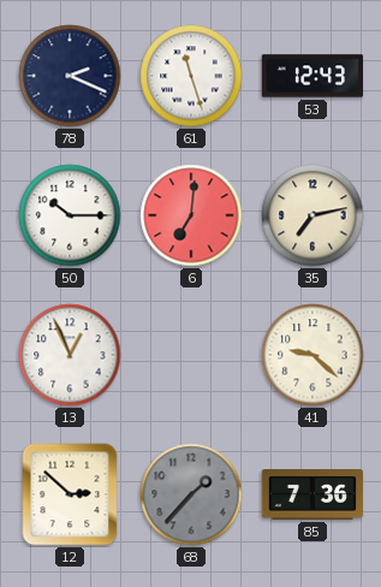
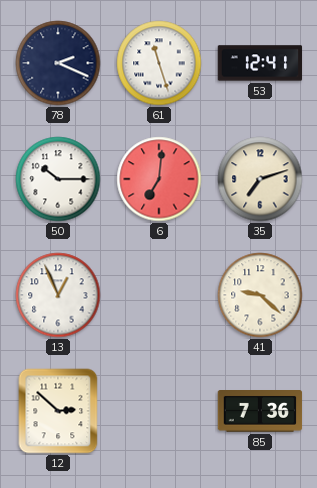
53: 12:43 -> 12:41 (260, 63)
35: 7:13 -> 7:12 (260, 179)
68: 1:37 -> none (191, 494)
